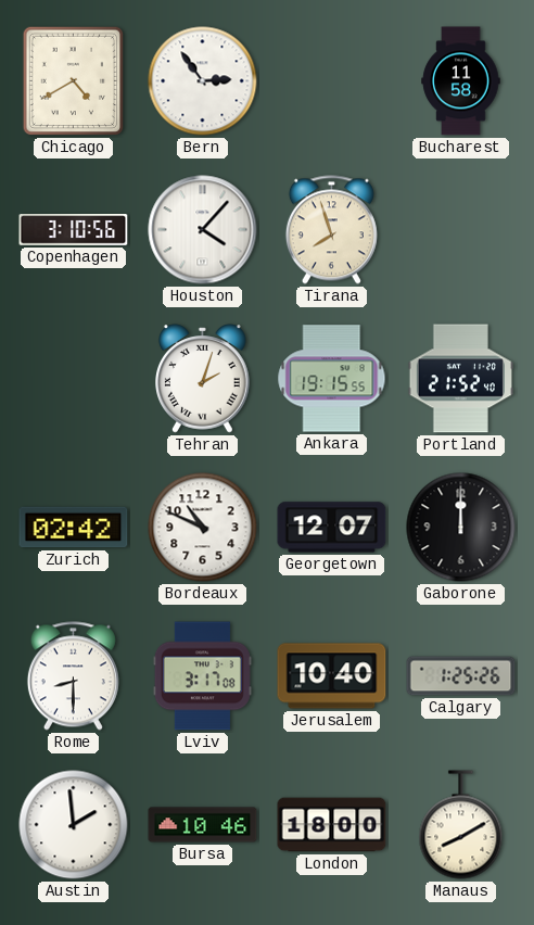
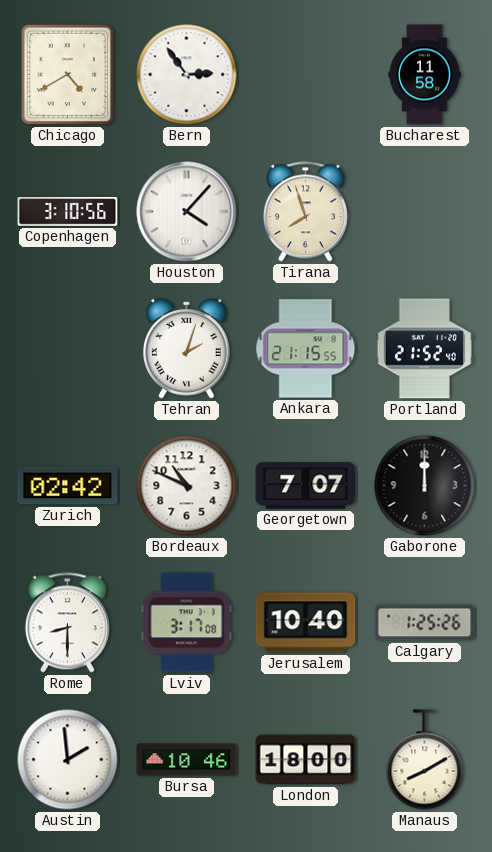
Ankara: 19:15 -> 21:15 (306, 349)
Georgetown: 12:07 -> 7:07 (306, 486)
